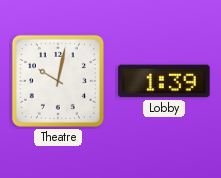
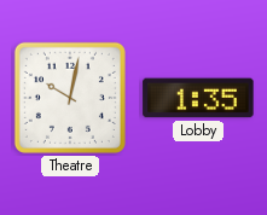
Lobby: 1:39 -> 1:35 (198, 98)
